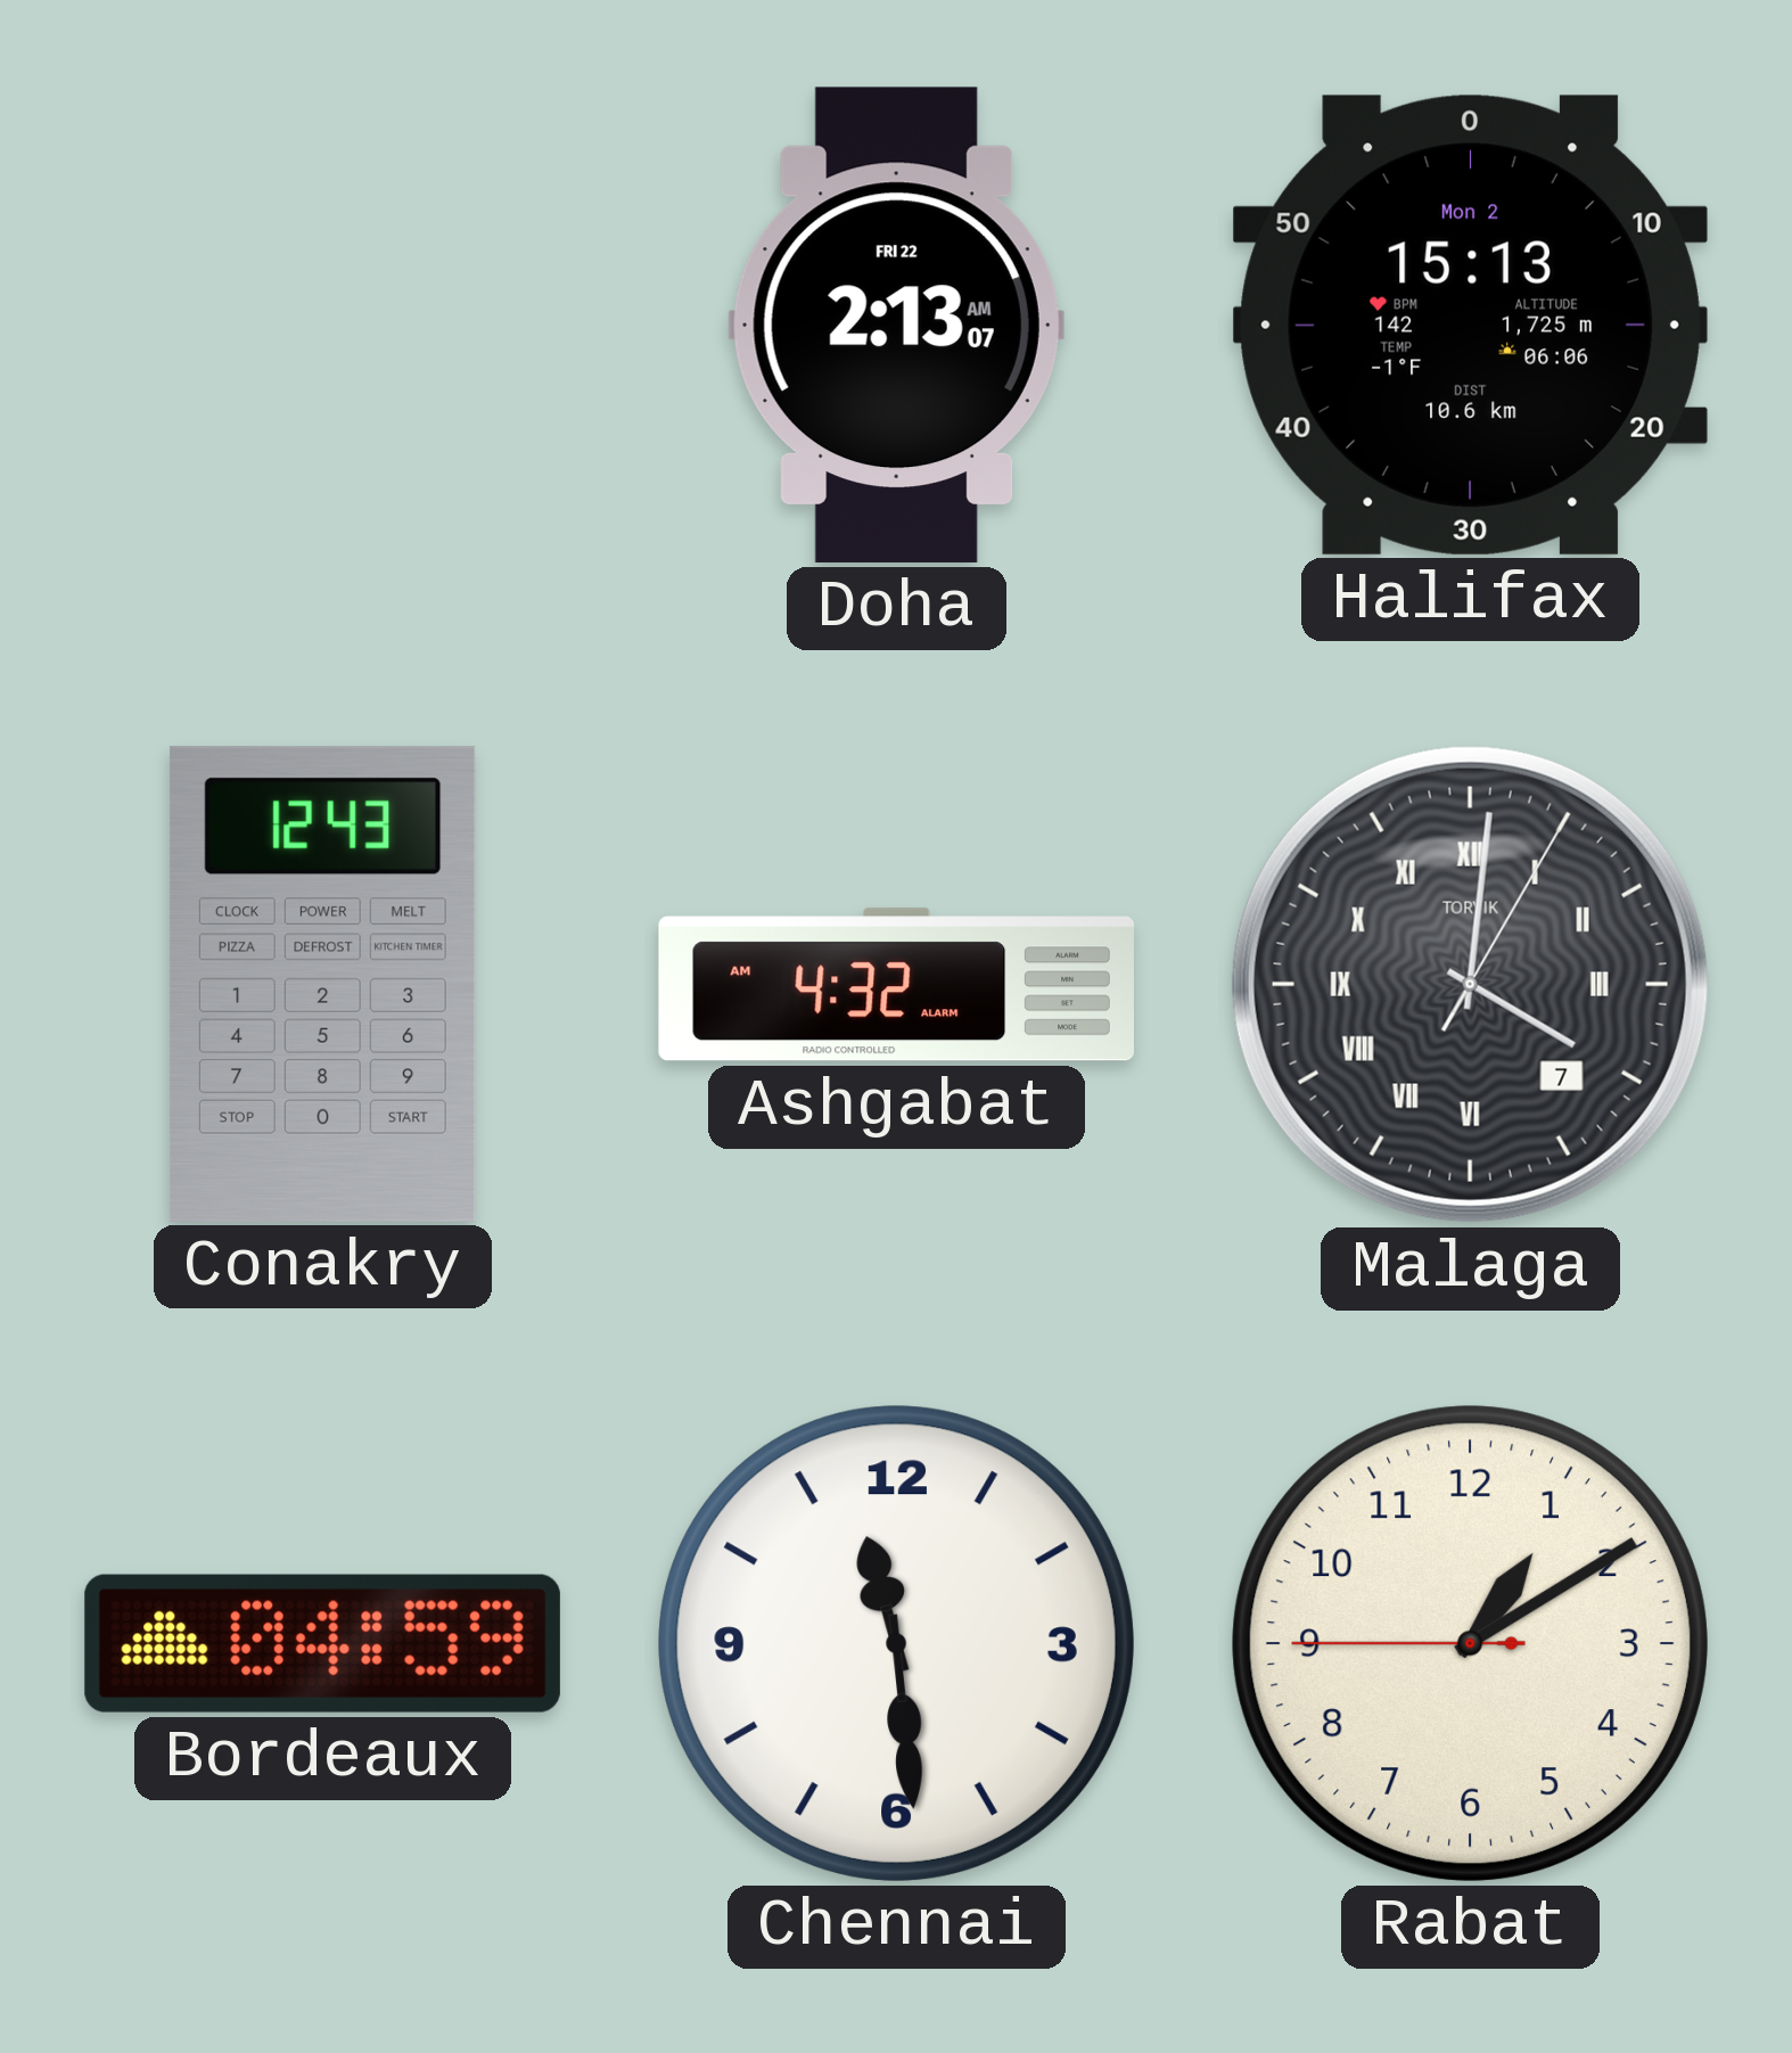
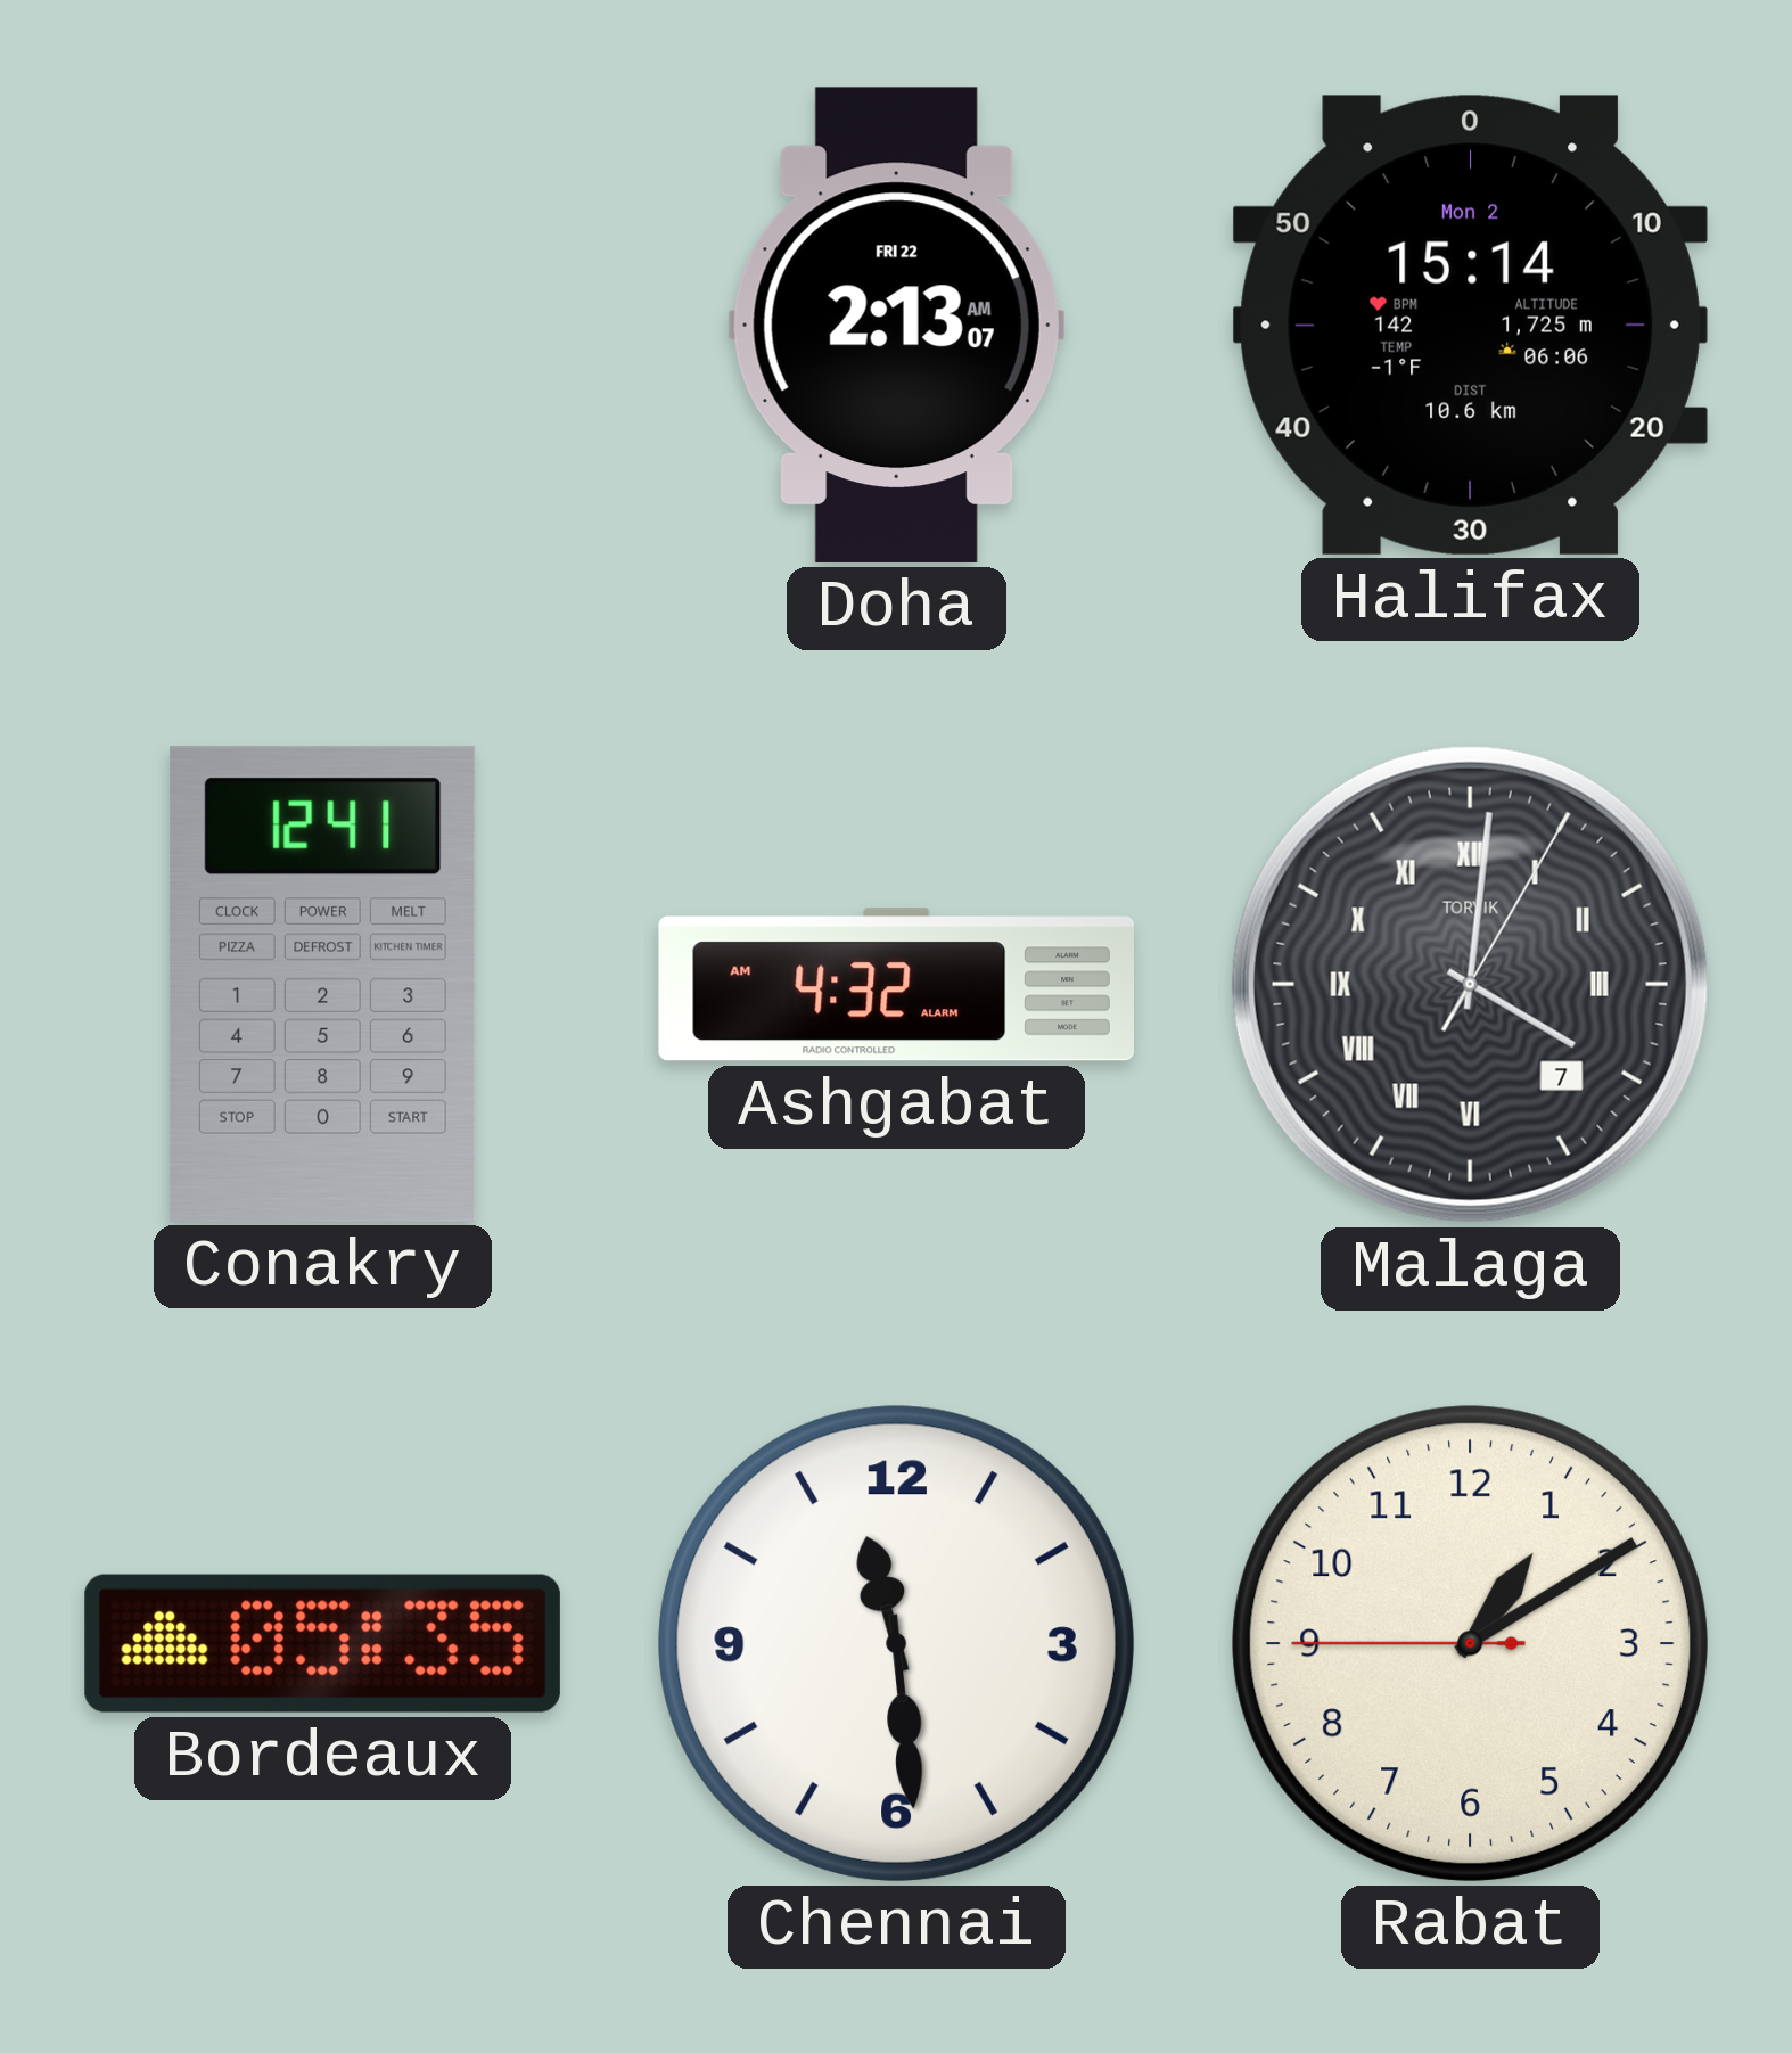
Halifax: 15:13 -> 15:14 (1470, 325)
Conakry: 12:43 -> 12:41 (322, 984)
Bordeaux: 04:59 -> 05:35 (322, 1643)
